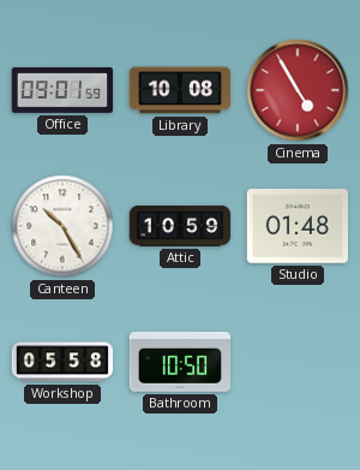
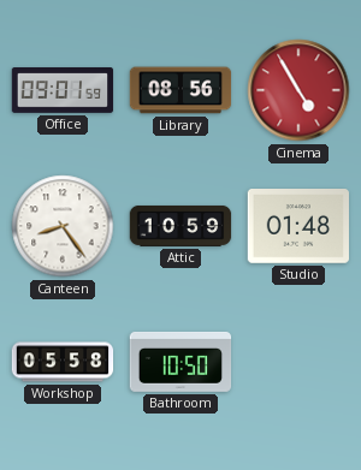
Library: 10:08 -> 08:56 (180, 90)
Canteen: 10:25 -> 8:24 (63, 226)
